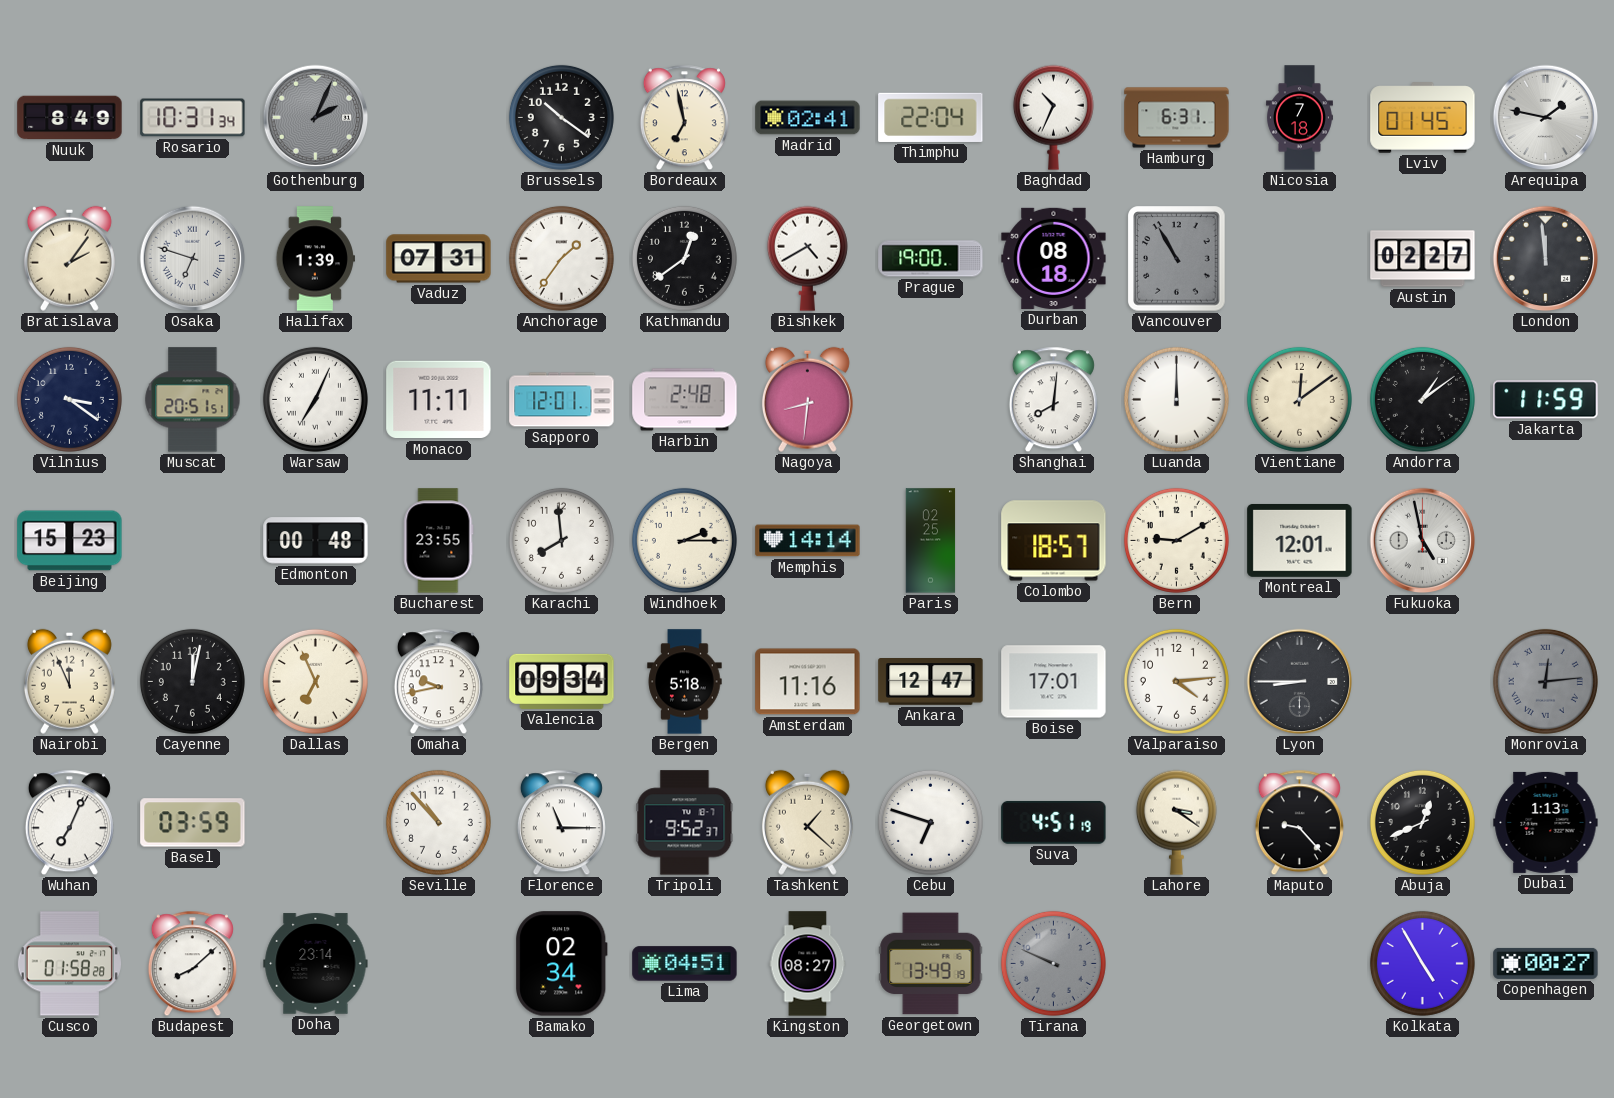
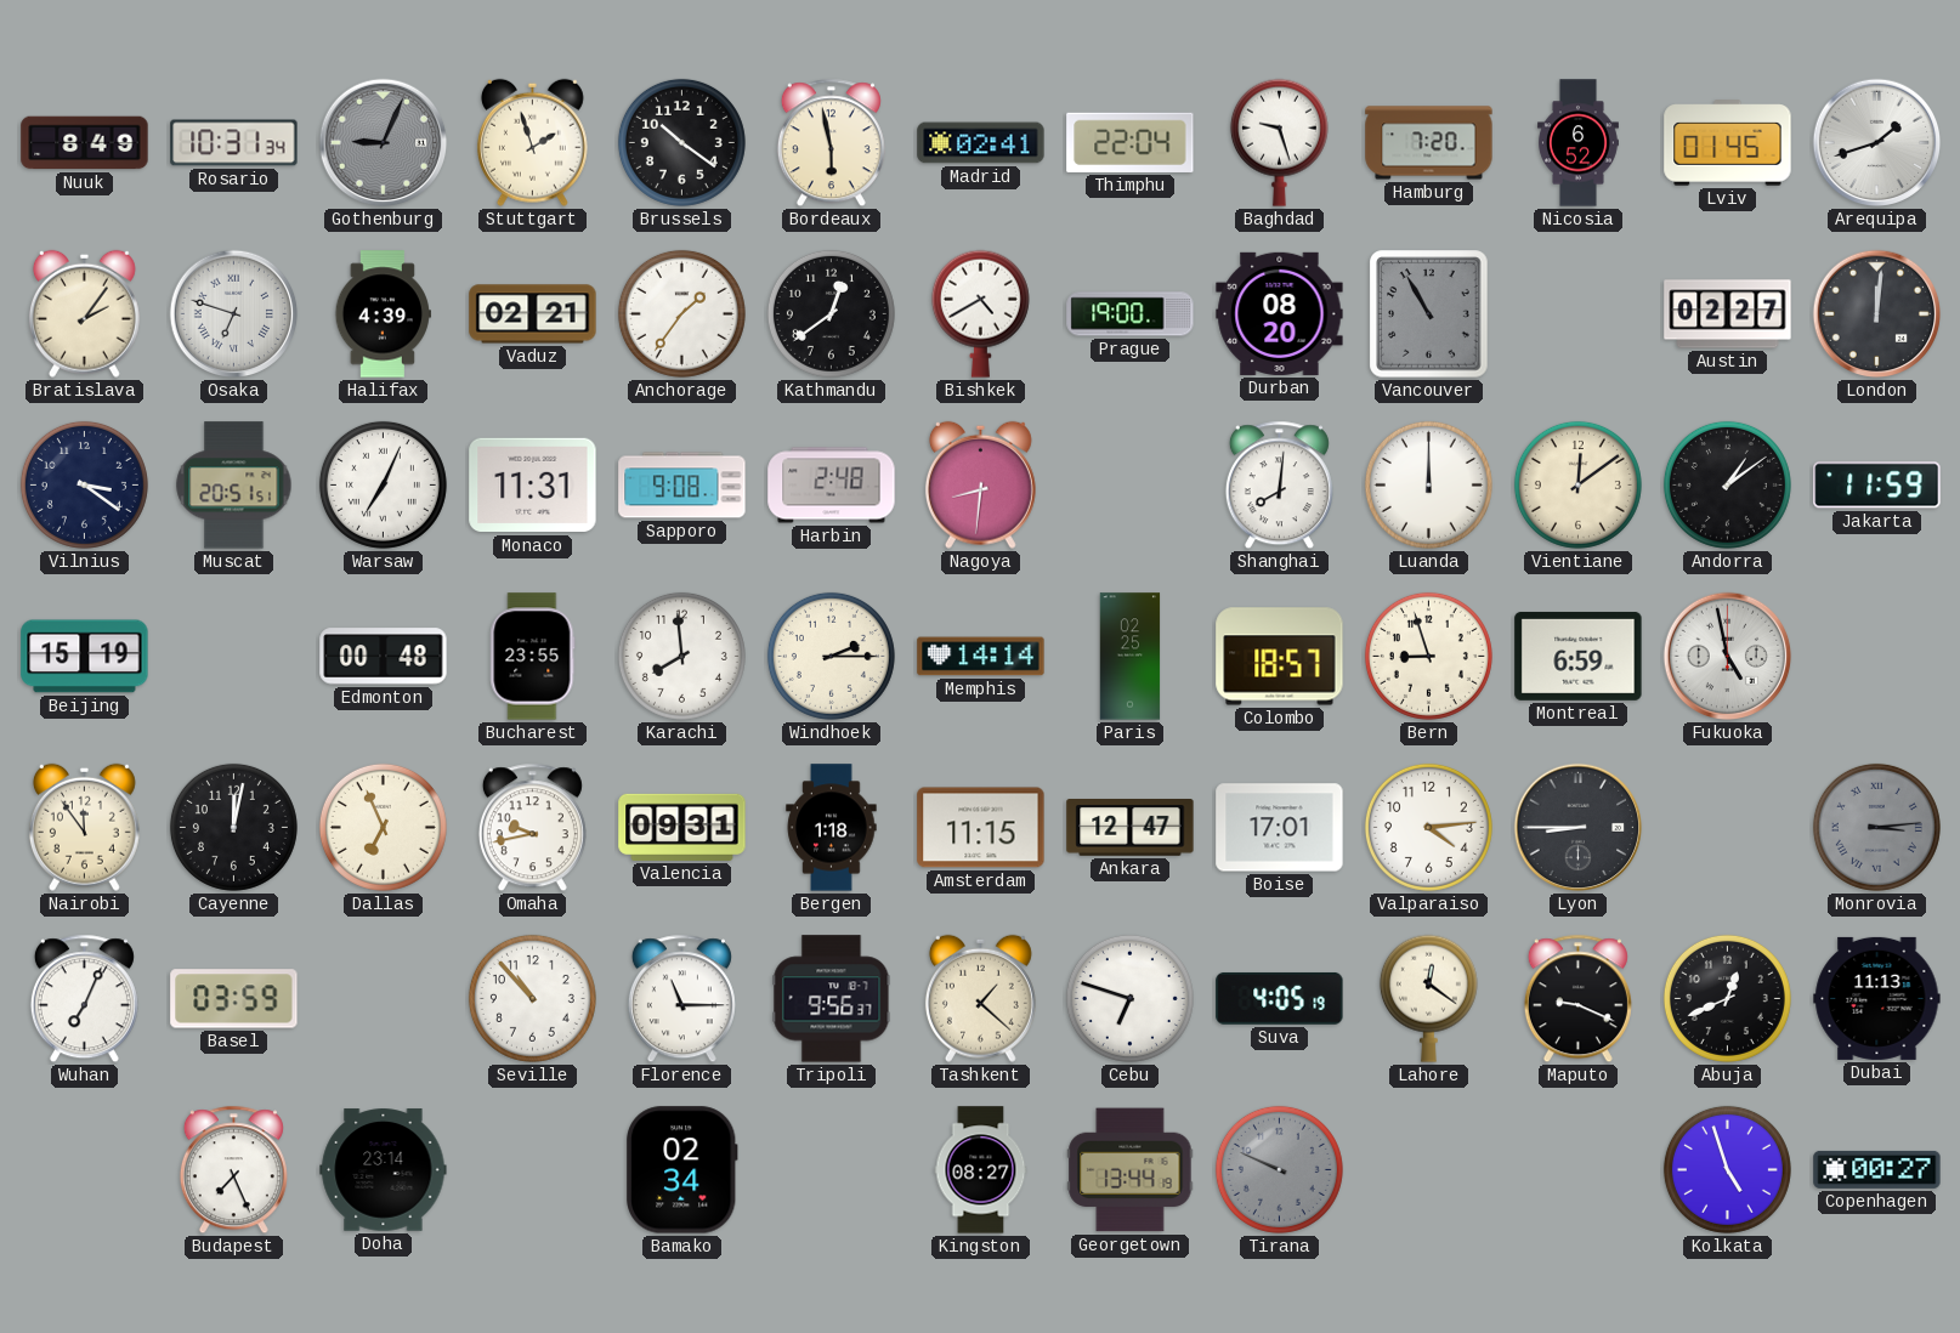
Gothenburg: 2:04 -> 9:04 (384, 143)
Stuttgart: none -> 1:57 (532, 142)
Bordeaux: 6:58 -> 5:58 (831, 143)
Baghdad: 10:34 -> 9:27 (1279, 142)
Hamburg: 6:31 -> 7:20 (1429, 143)
Nicosia: 7:18 -> 6:52 (1577, 143)
Arequipa: 1:47 -> 1:42 (1877, 143)
Halifax: 1:39 -> 4:39 (383, 314)
Vaduz: 07:31 -> 02:21 (533, 314)
Durban: 08:18 -> 08:20 (1280, 313)
London: 11:59 -> 12:01 (1877, 314)
Monaco: 11:11 -> 11:31 (533, 486)
Sapporo: 12:01 -> 9:08 (682, 486)
Beijing: 15:23 -> 15:19 (85, 657)
Bern: 9:10 -> 8:57 (1428, 656)
Montreal: 12:01 -> 6:59 (1579, 656)
Nairobi: 11:56 -> 11:54 (84, 827)
Valencia: 09:34 -> 09:31 (682, 827)
Bergen: 5:18 -> 1:18 (832, 828)
Amsterdam: 11:16 -> 11:15 (981, 828)
Monrovia: 12:14 -> 3:14 (1876, 827)
Tripoli: 9:52 -> 9:56 (832, 999)
Suva: 4:51 -> 4:05 (1280, 998)
Lahore: 3:21 -> 12:21 (1428, 998)
Maputo: 9:23 -> 9:19 (1577, 999)
Dubai: 1:13 -> 11:13 (1877, 998)
Cusco: 01:58 -> none (69, 964)
Budapest: 8:08 -> 7:26 (233, 1170)
Lima: 04:51 -> none (685, 964)
Georgetown: 13:49 -> 13:44 (1131, 1170)
Kolkata: 4:55 -> 4:57 (1727, 1169)
